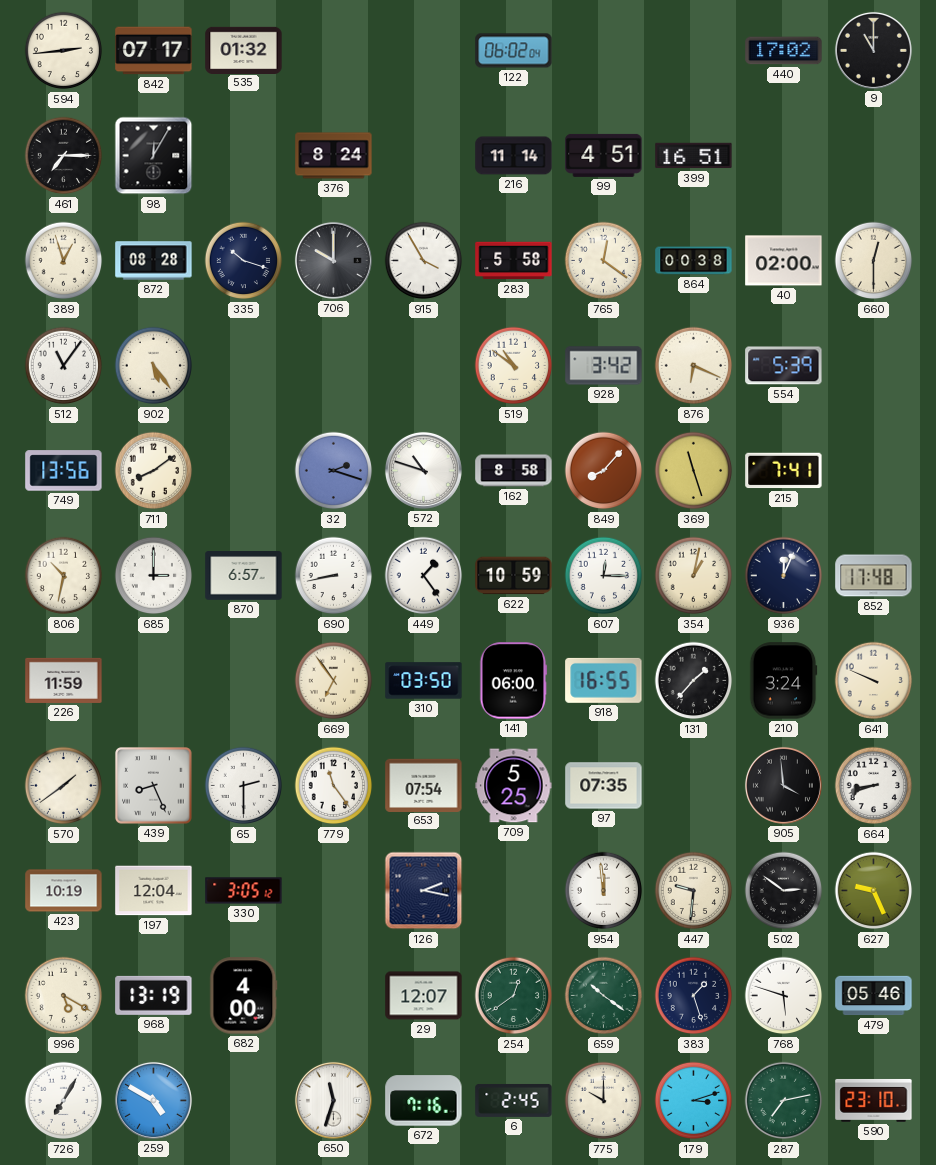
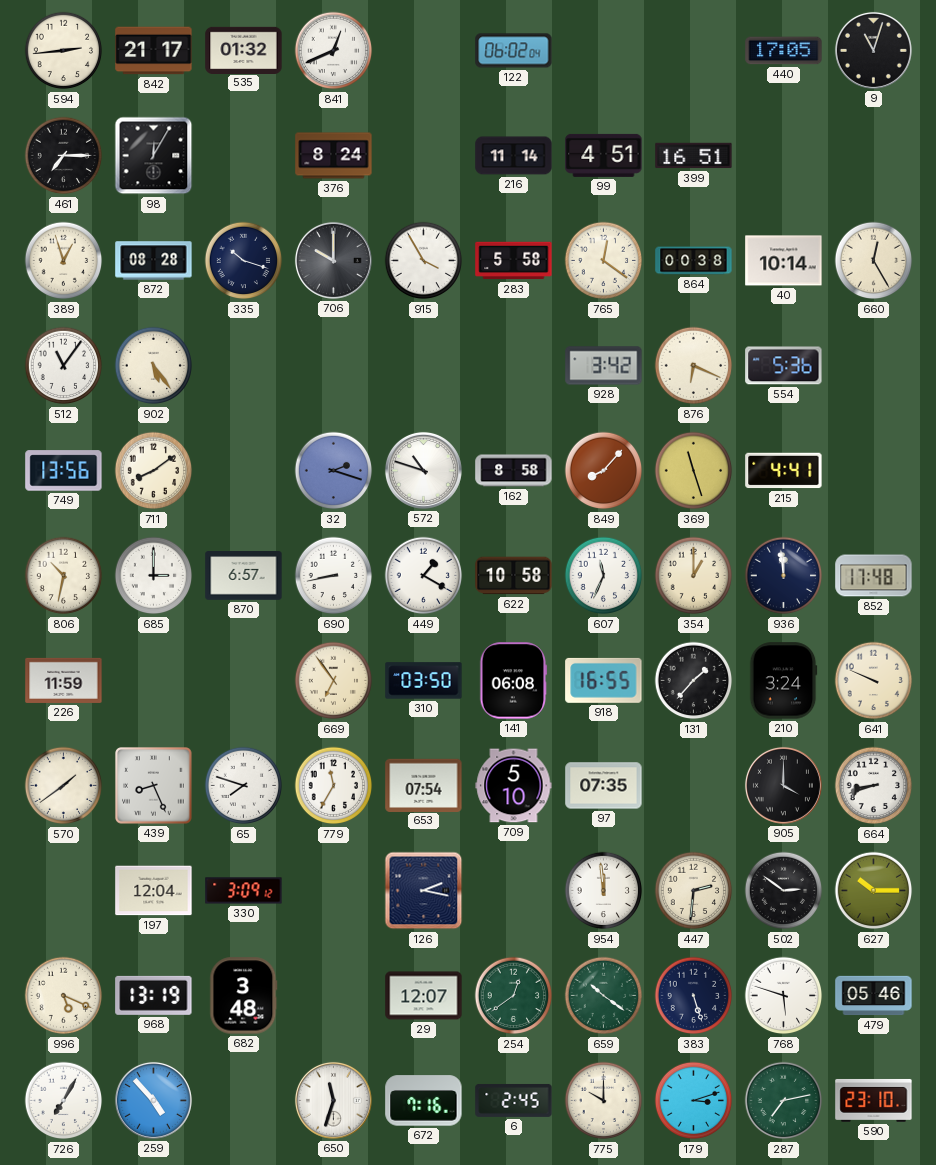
842: 07:17 -> 21:17 (154, 51)
841: none -> 12:41 (334, 51)
440: 17:02 -> 17:05 (784, 51)
9: 11:00 -> 11:03 (873, 50)
40: 02:00 -> 10:14 (784, 261)
660: 12:30 -> 12:25 (874, 261)
519: 10:51 -> none (514, 366)
554: 5:39 -> 5:36 (784, 366)
215: 7:41 -> 4:41 (784, 471)
449: 1:24 -> 1:20 (424, 576)
622: 10:59 -> 10:58 (514, 576)
607: 12:15 -> 11:34 (604, 576)
354: 1:02 -> 1:00 (694, 576)
936: 12:04 -> 11:59 (784, 576)
141: 06:00 -> 06:08 (514, 681)
65: 2:30 -> 7:48 (244, 786)
779: 11:24 -> 11:35 (334, 786)
709: 5:25 -> 5:10 (514, 786)
905: 3:59 -> 4:00 (783, 785)
423: 10:19 -> none (64, 891)
330: 3:05 -> 3:09 (244, 891)
447: 9:31 -> 2:31 (694, 891)
627: 9:26 -> 10:15 (874, 891)
996: 5:20 -> 5:19 (64, 996)
682: 4:00 -> 3:48 (244, 996)
383: 1:27 -> 5:27 (694, 996)
259: 4:50 -> 4:53 (153, 1100)
